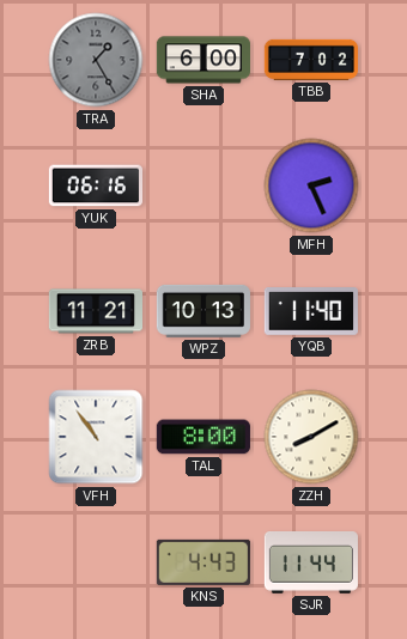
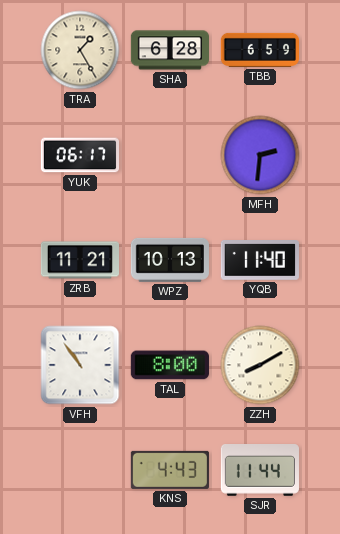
TRA dial: grey -> cream (80, 50)
SHA: 6:00 -> 6:28 (169, 50)
TBB: 7:02 -> 6:59 (259, 50)
YUK: 06:16 -> 06:17 (79, 155)
MFH: 2:26 -> 2:31 (260, 155)
